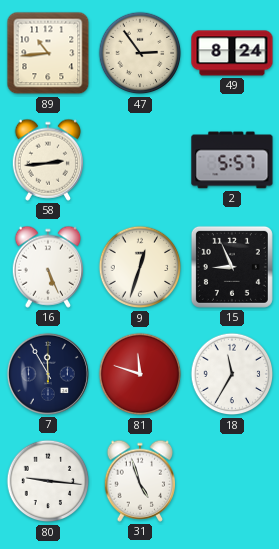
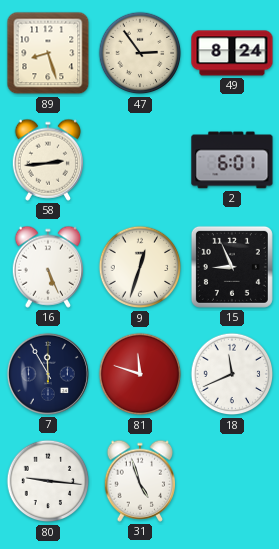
89: 10:44 -> 8:27 (48, 53)
2: 5:57 -> 6:01 (232, 160)
18: 11:35 -> 11:41 (232, 374)
